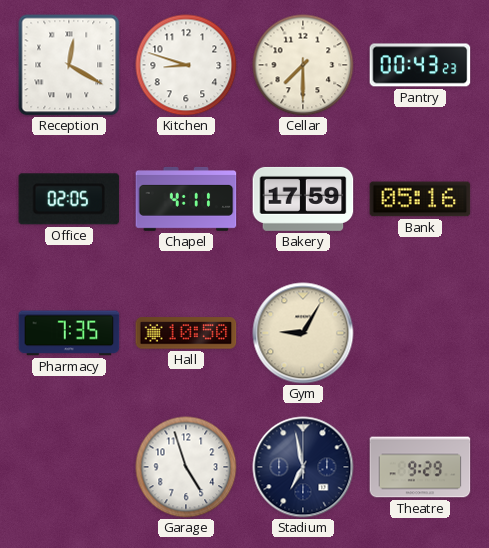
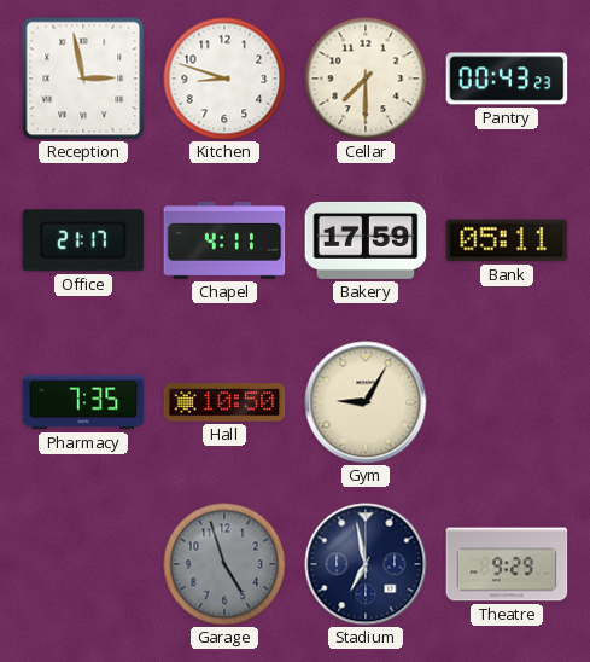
Reception: 12:20 -> 2:58 (83, 79)
Office: 02:05 -> 21:17 (83, 240)
Bank: 05:16 -> 05:11 (507, 240)
Garage dial: white -> grey (224, 564)
